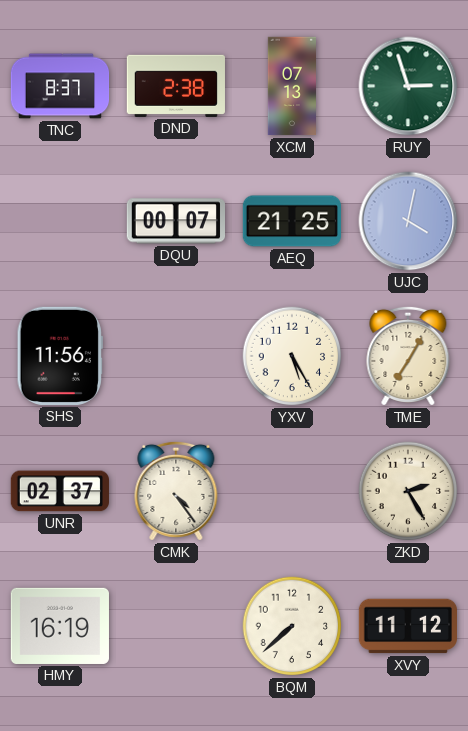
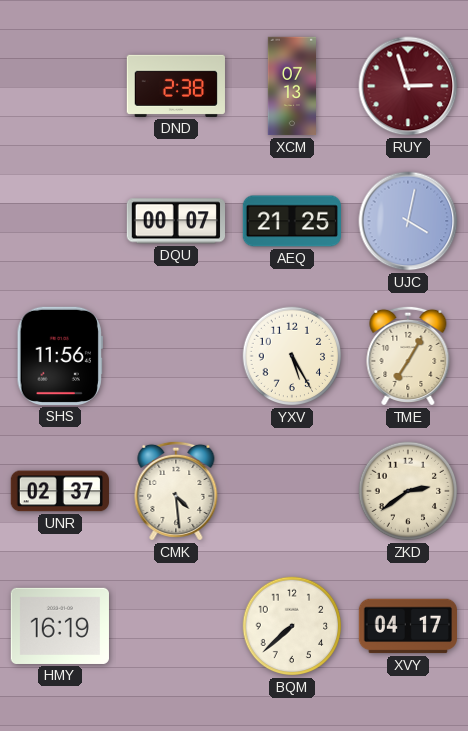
TNC: 8:37 -> none (60, 86)
RUY dial: green -> burgundy (408, 86)
CMK: 4:24 -> 4:29 (176, 491)
ZKD: 2:25 -> 2:39 (408, 491)
XVY: 11:12 -> 04:17 (407, 626)
